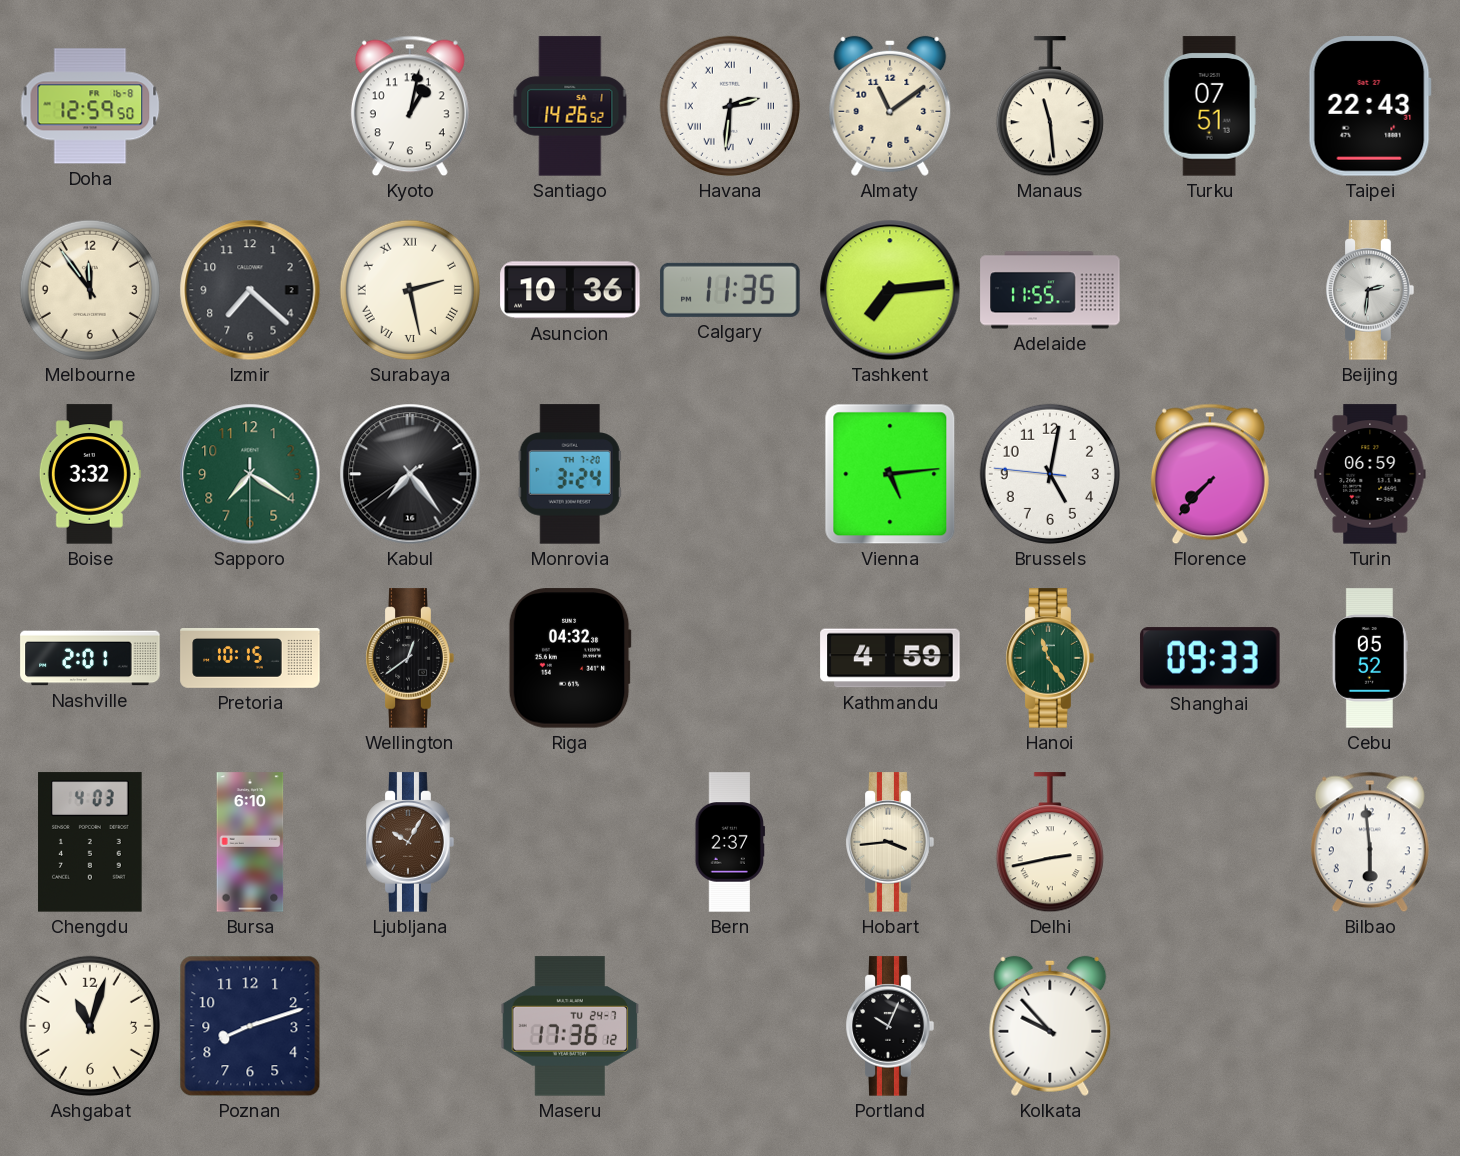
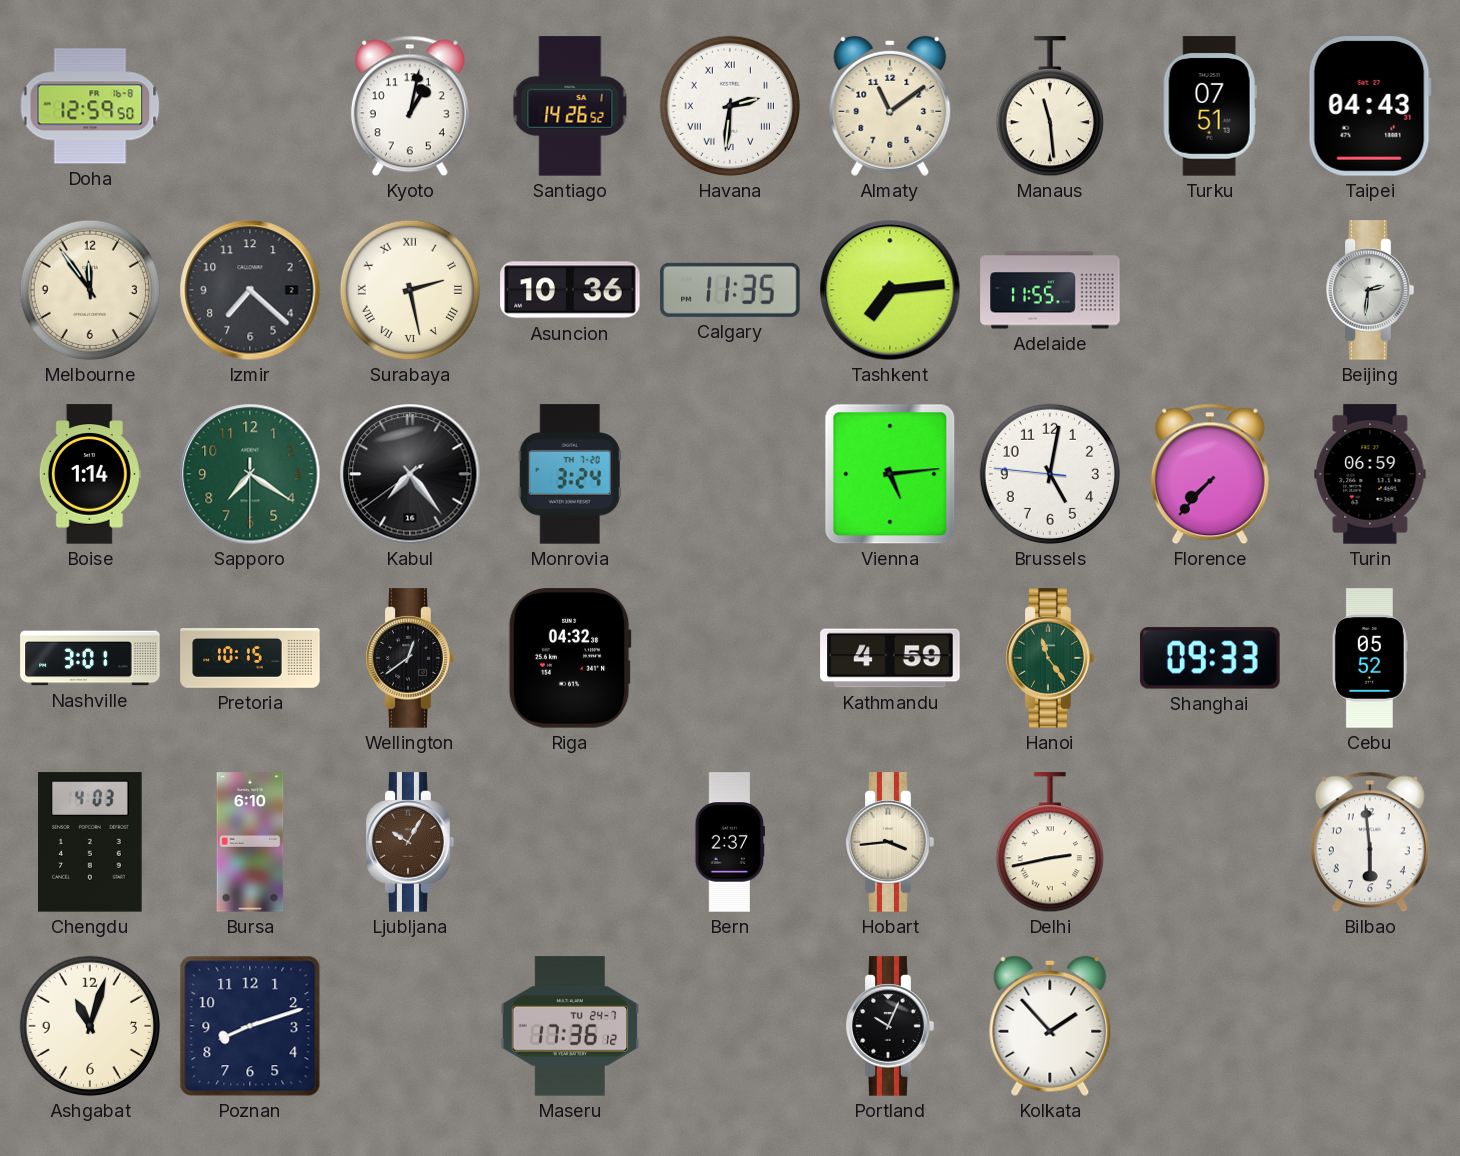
Taipei: 22:43 -> 04:43 (1370, 106)
Boise: 3:32 -> 1:14 (90, 474)
Nashville: 2:01 -> 3:01 (90, 658)
Kolkata: 9:53 -> 1:53 (1050, 1026)
